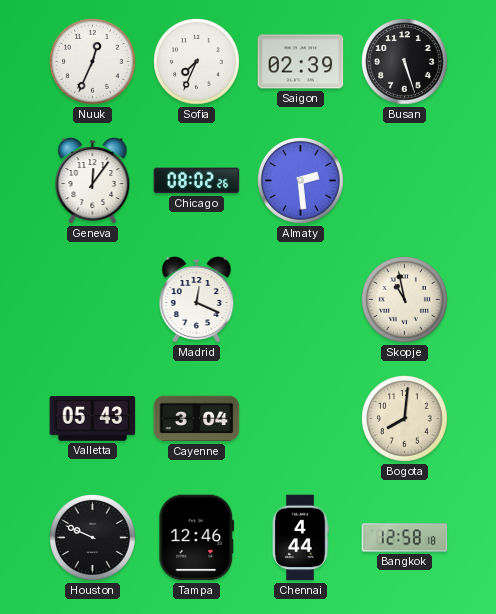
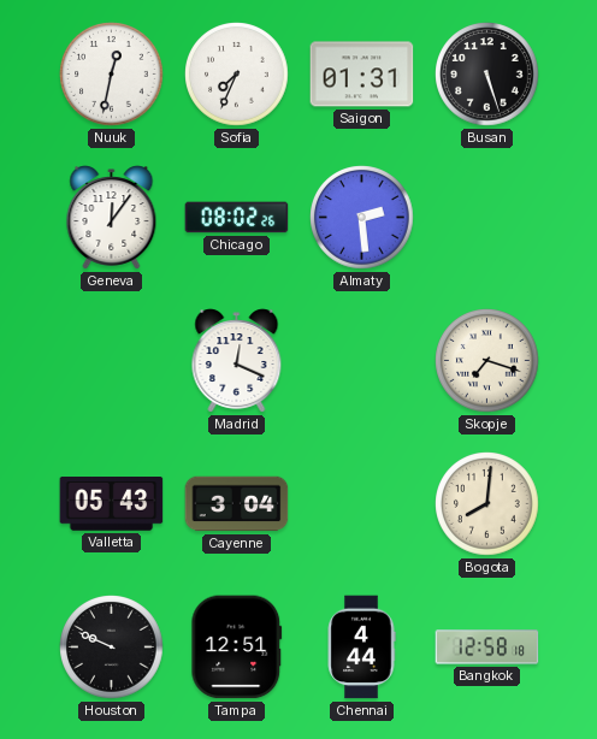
Nuuk: 12:34 -> 12:32 (112, 75)
Saigon: 02:39 -> 01:31 (362, 75)
Skopje: 10:58 -> 7:18 (487, 361)
Tampa: 12:46 -> 12:51 (237, 648)
